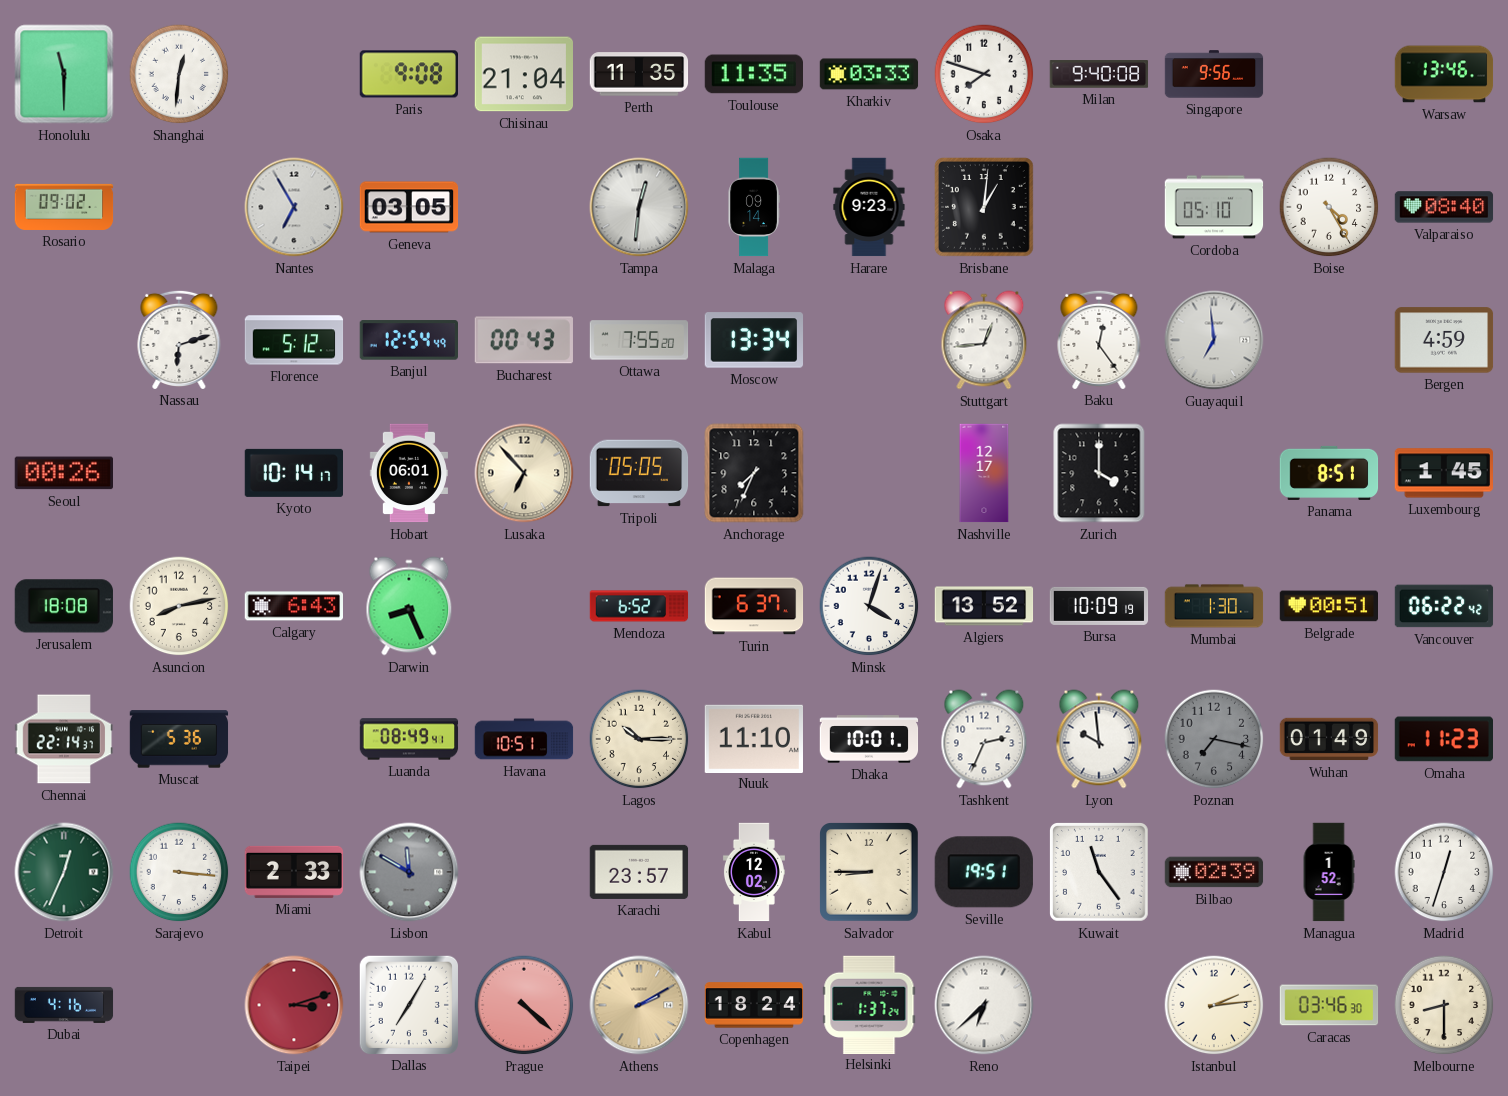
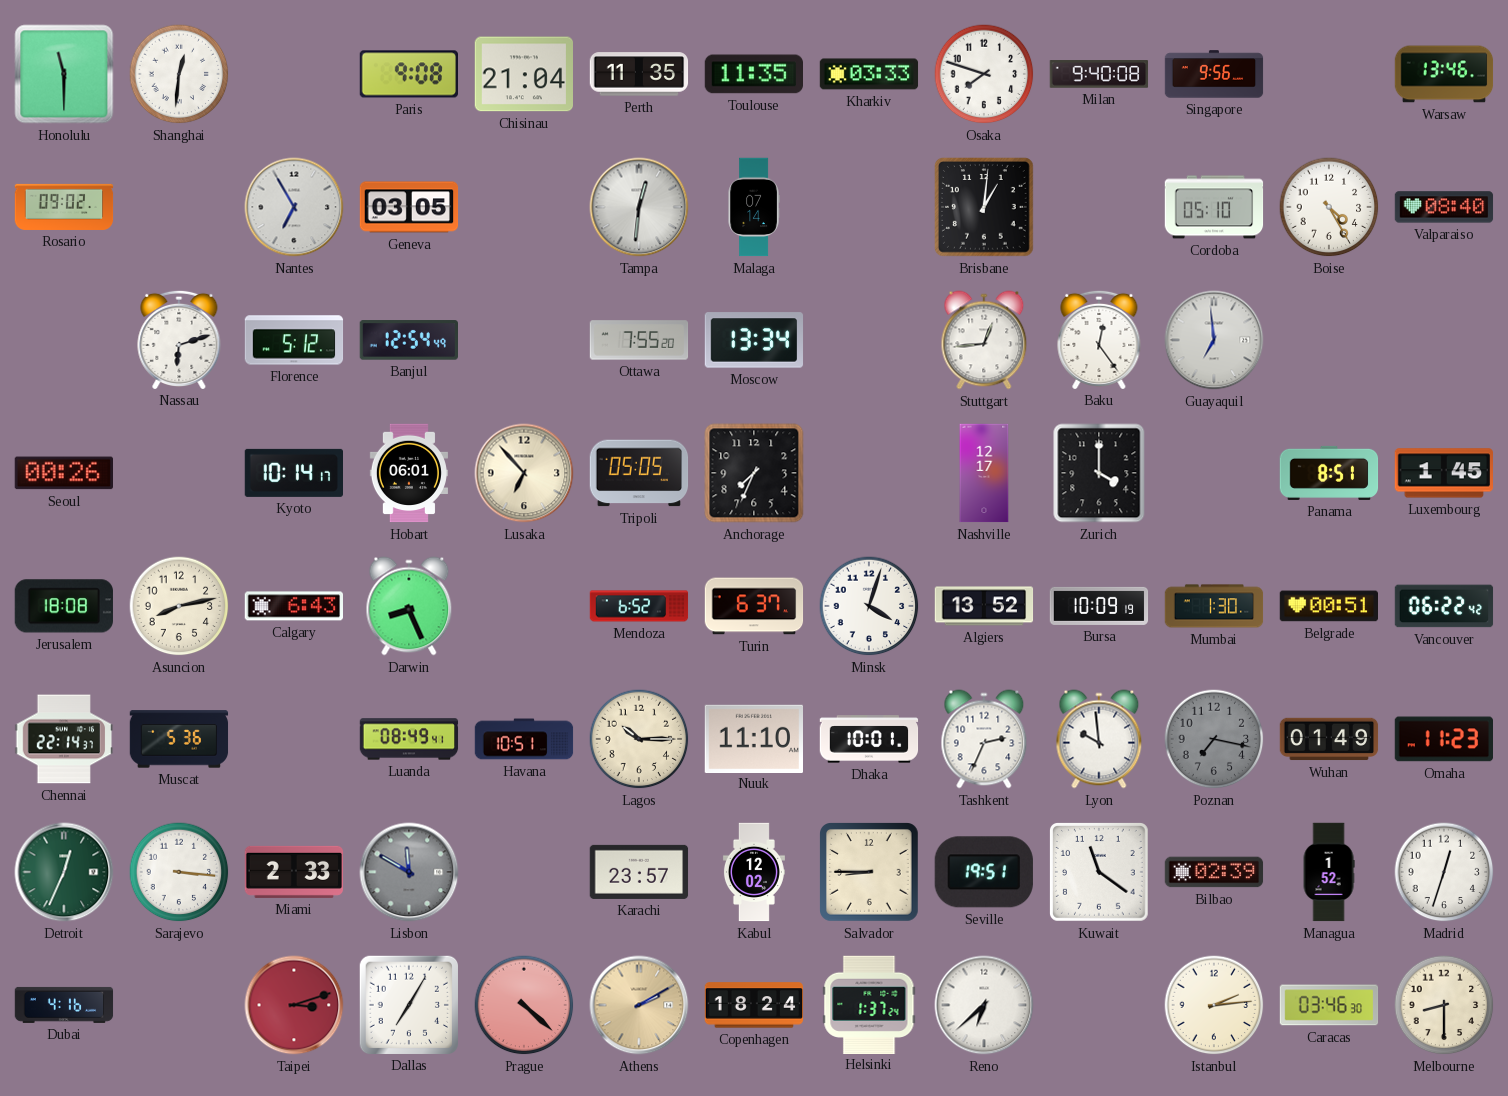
Malaga: 09:14 -> 07:14 (754, 207)
Harare: 9:23 -> none (869, 207)
Bucharest: 00:43 -> none (524, 340)
Bergen: 4:59 -> none (1444, 340)
Kuwait: 11:24 -> 11:21 (1100, 873)
